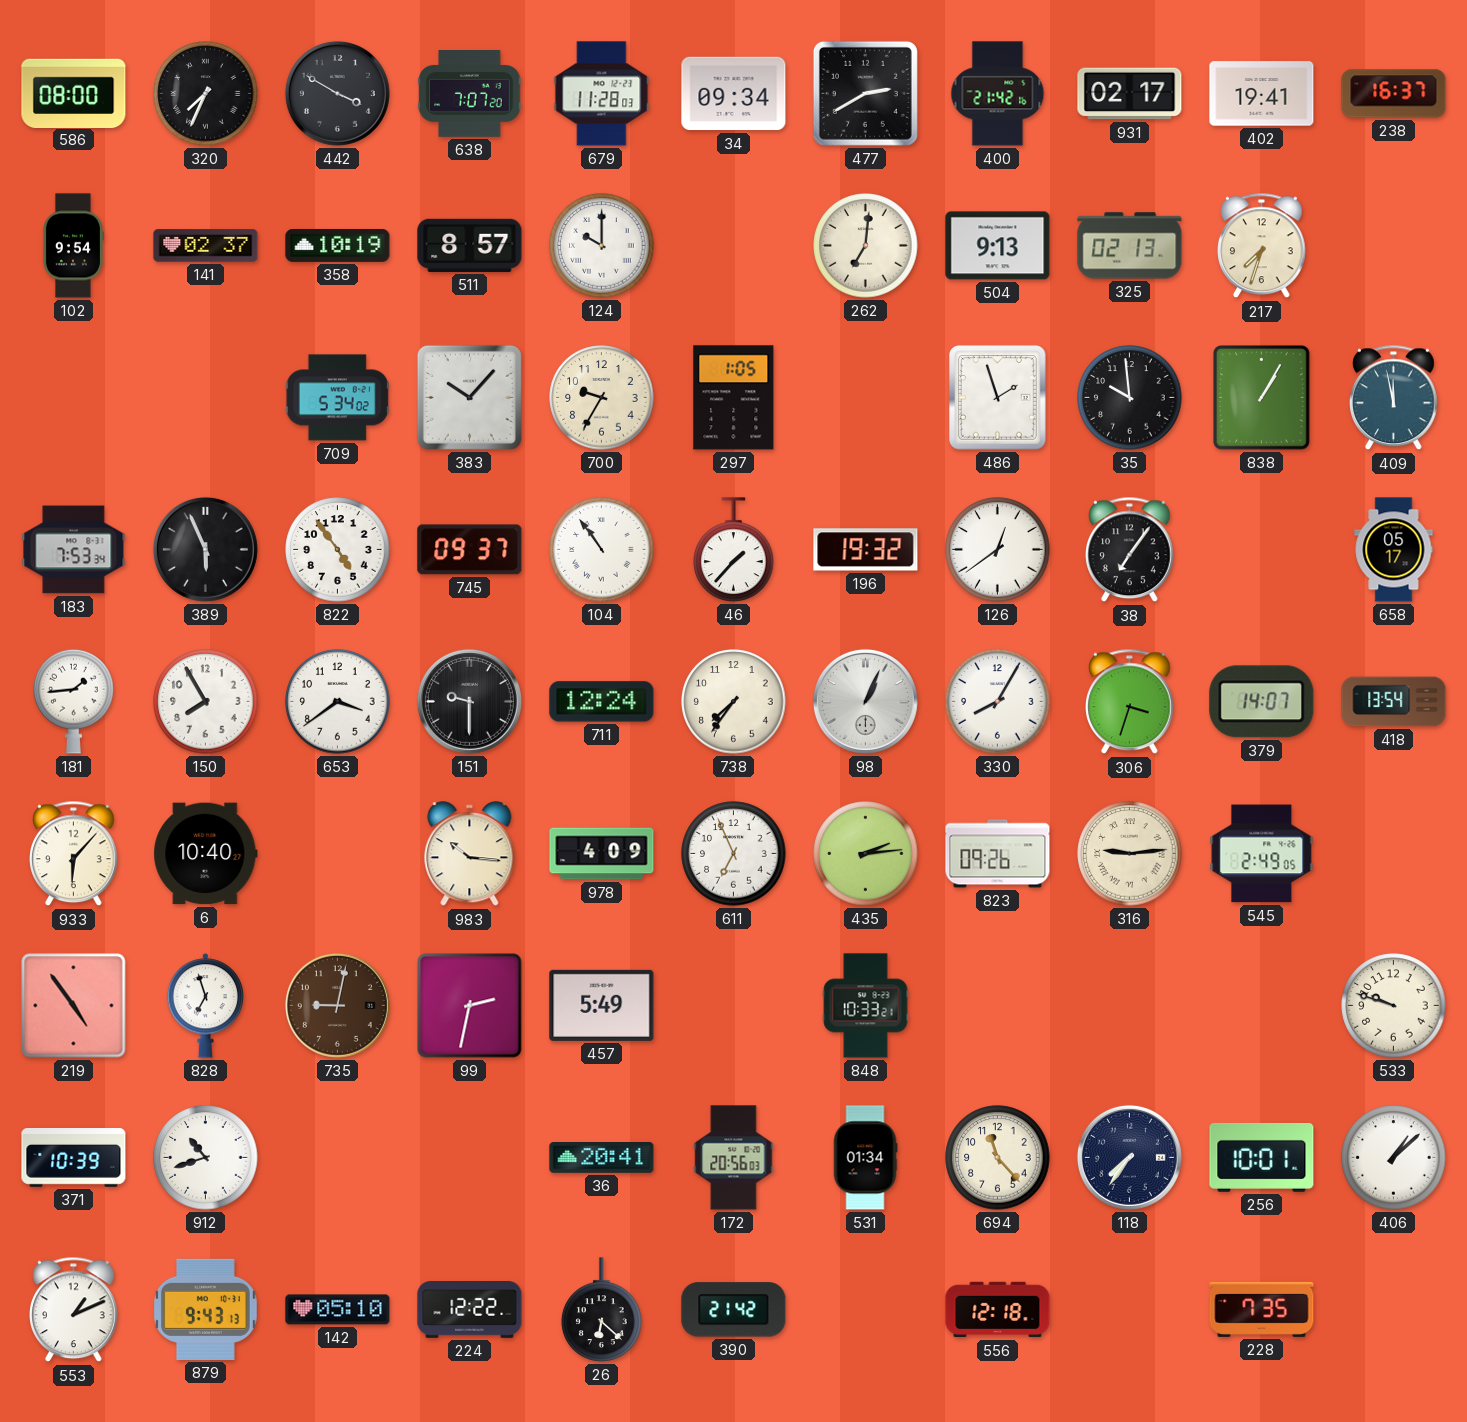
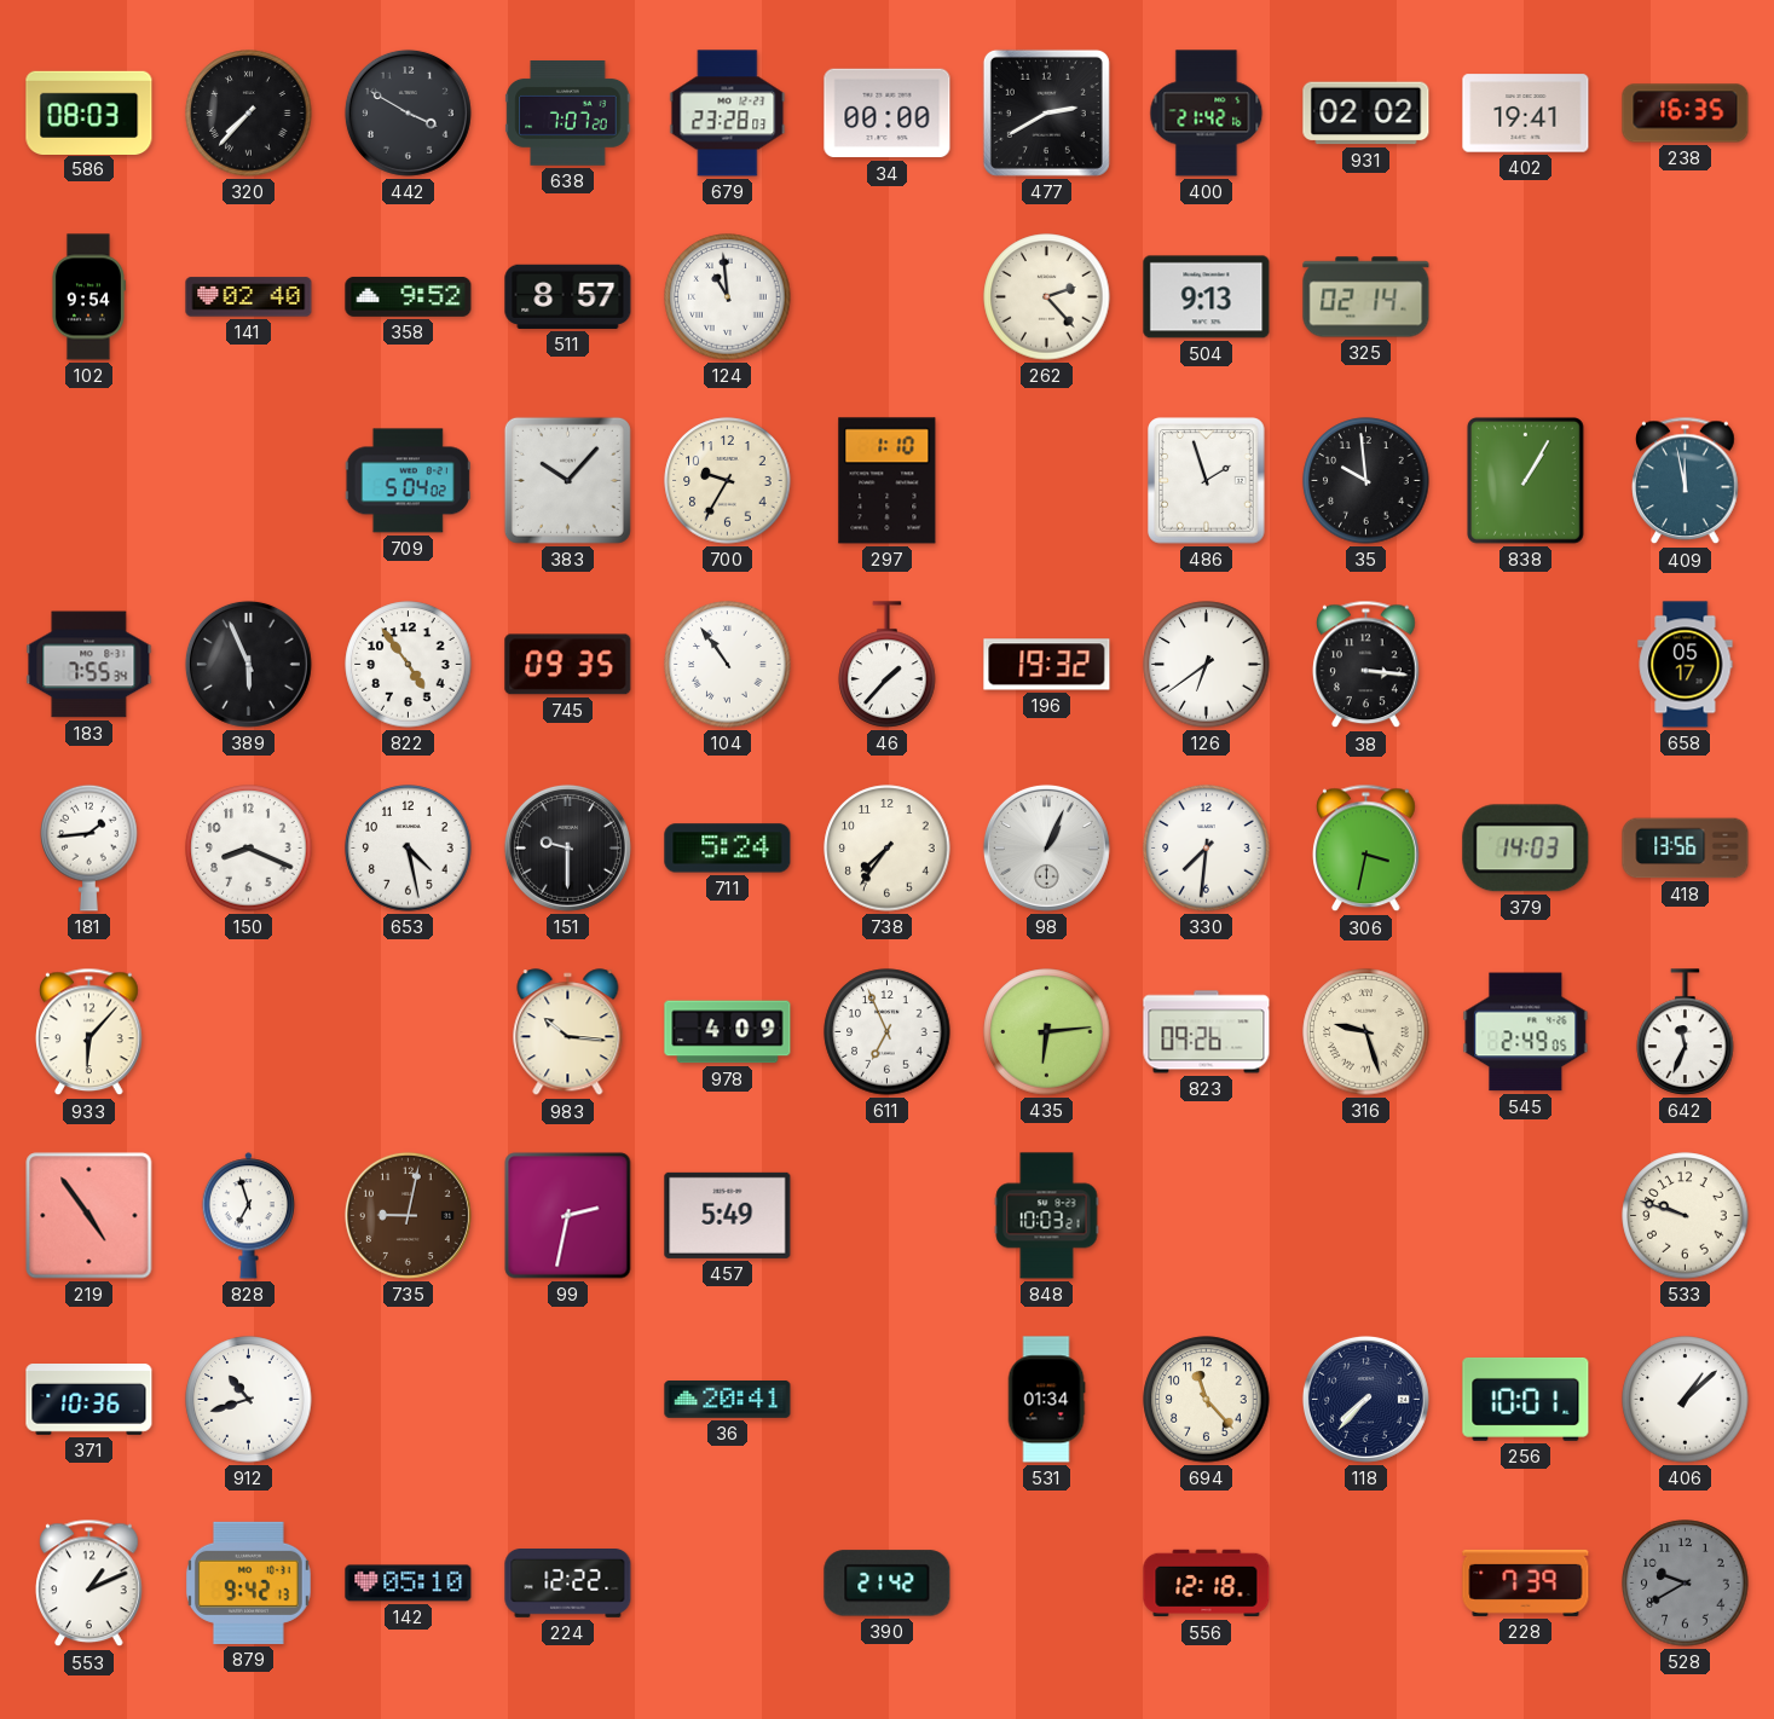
586: 08:00 -> 08:03 (89, 112)
320: 7:34 -> 7:37 (249, 114)
679: 11:28 -> 23:28 (728, 114)
34: 09:34 -> 00:00 (888, 114)
931: 02:17 -> 02:02 (1366, 114)
238: 16:37 -> 16:35 (1686, 114)
141: 02:37 -> 02:40 (249, 297)
358: 10:19 -> 9:52 (409, 296)
124: 10:00 -> 10:59 (728, 297)
262: 7:01 -> 2:23 (1047, 297)
325: 02:13 -> 02:14 (1366, 297)
217: 7:33 -> none (1262, 246)
709: 5:34 -> 5:04 (408, 481)
297: 1:05 -> 1:10 (888, 481)
183: 7:53 -> 7:55 (89, 665)
745: 09:37 -> 09:35 (568, 665)
126: 12:39 -> 6:39 (1207, 665)
38: 7:06 -> 3:16 (1366, 665)
150: 7:55 -> 8:19 (249, 849)
653: 3:39 -> 4:28 (409, 849)
711: 12:24 -> 5:24 (728, 849)
330: 8:05 -> 7:31 (1207, 849)
306: 3:33 -> 3:32 (1366, 849)
379: 14:07 -> 14:03 (1526, 849)
418: 13:54 -> 13:56 (1686, 849)
6: 10:40 -> none (206, 854)
435: 2:14 -> 6:14 (1047, 1032)
316: 9:14 -> 9:27 (1366, 1032)
642: none -> 11:34 (1686, 1032)
848: 10:33 -> 10:03 (1047, 1216)
371: 10:39 -> 10:36 (89, 1400)
172: 20:56 -> none (734, 1158)
118: 7:36 -> 7:37 (1365, 1399)
879: 9:43 -> 9:42 (248, 1582)
26: 6:22 -> none (602, 1310)
228: 7:35 -> 7:39 (1526, 1582)
528: none -> 9:40 (1686, 1584)
